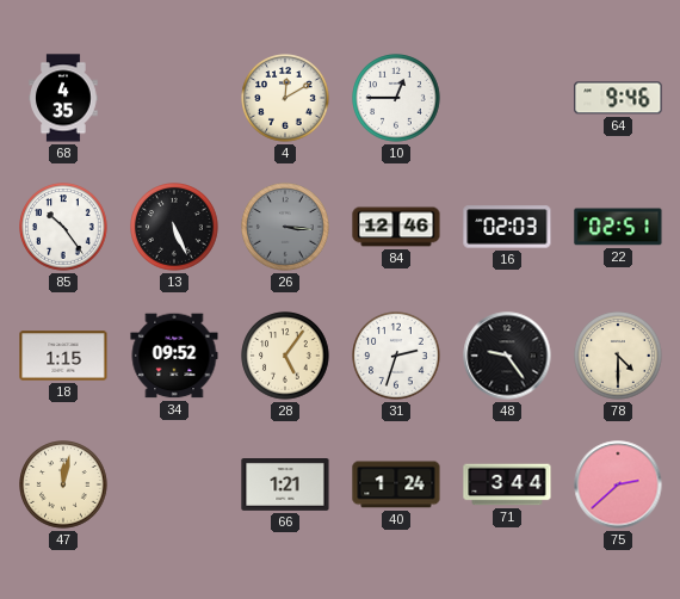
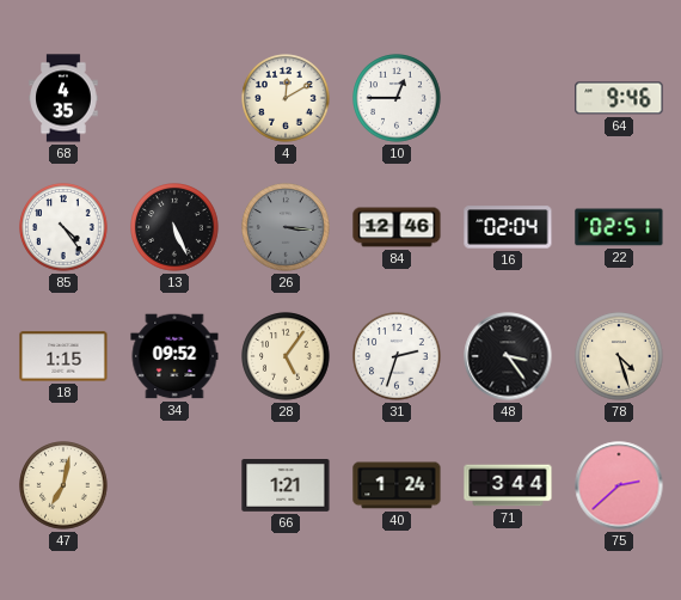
85: 10:24 -> 4:24 (63, 227)
16: 02:03 -> 02:04 (508, 227)
48: 9:24 -> 3:24 (508, 356)
78: 4:30 -> 4:27 (619, 356)
47: 12:02 -> 7:02 (63, 485)
